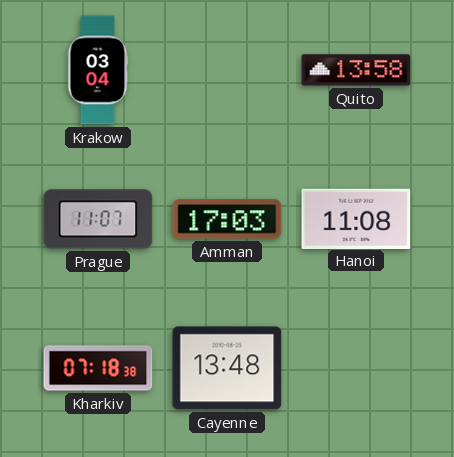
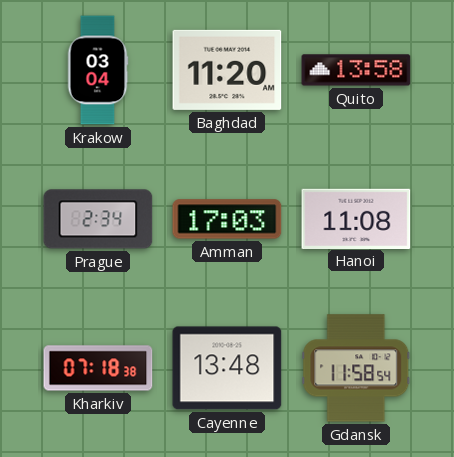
Baghdad: none -> 11:20 (227, 70)
Prague: 11:07 -> 2:34 (98, 219)
Gdansk: none -> 11:58 (356, 368)
